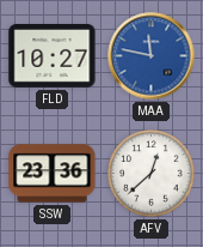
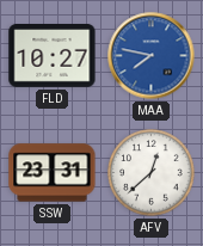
MAA: 11:47 -> 7:47 (152, 56)
SSW: 23:36 -> 23:31 (53, 173)
